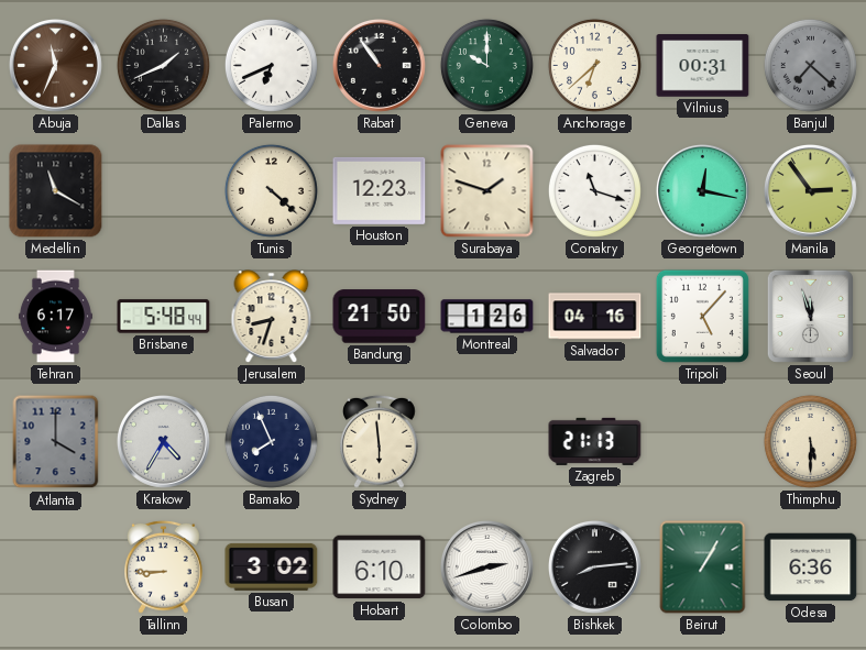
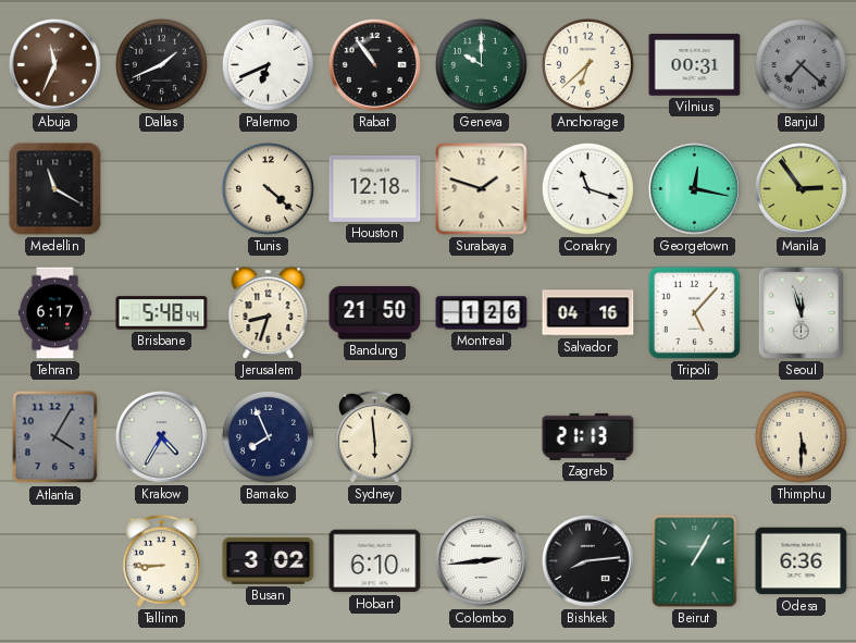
Houston: 12:23 -> 12:18 (375, 188)
Atlanta: 4:00 -> 4:05 (55, 437)
Colombo: 2:42 -> 2:44 (482, 561)
